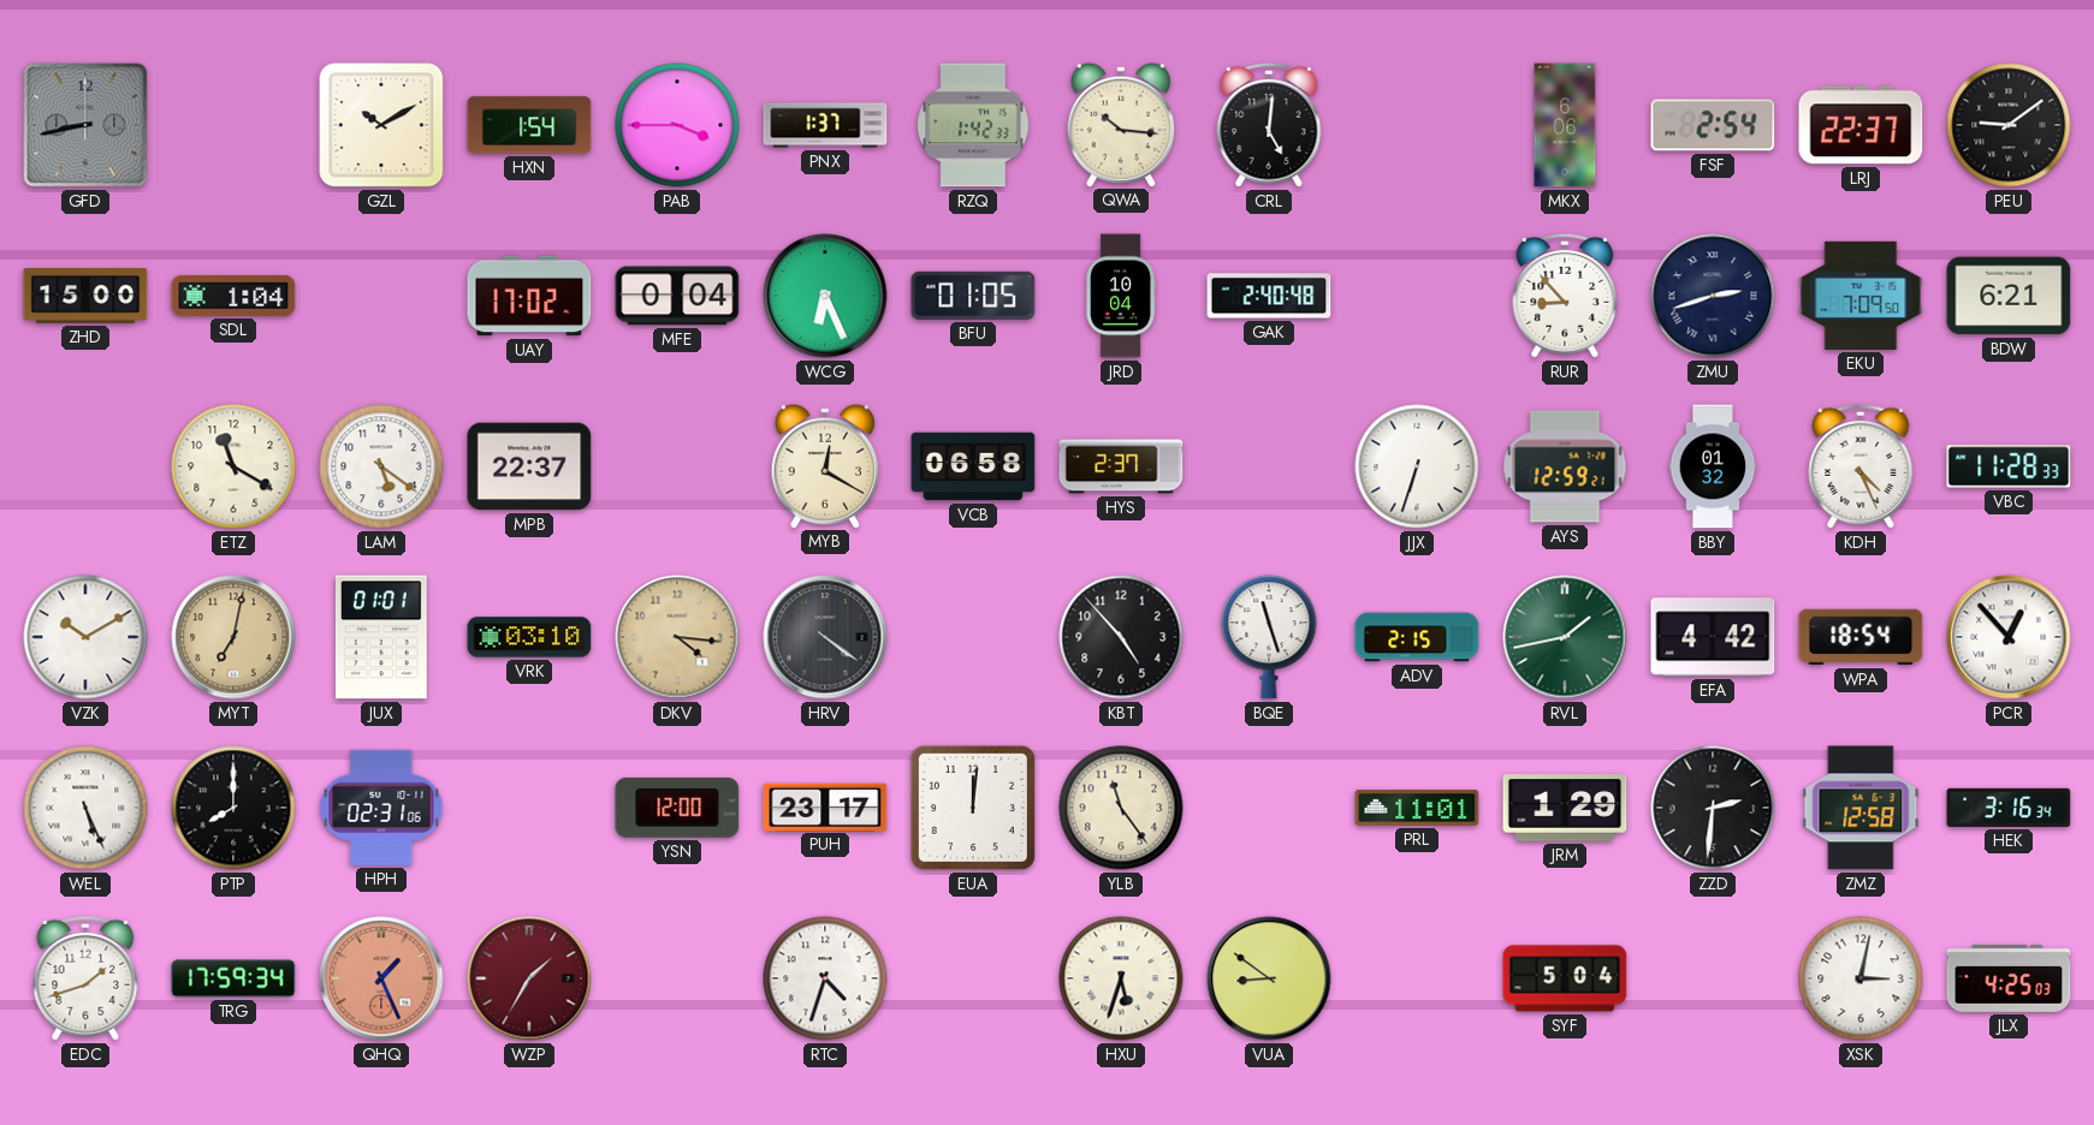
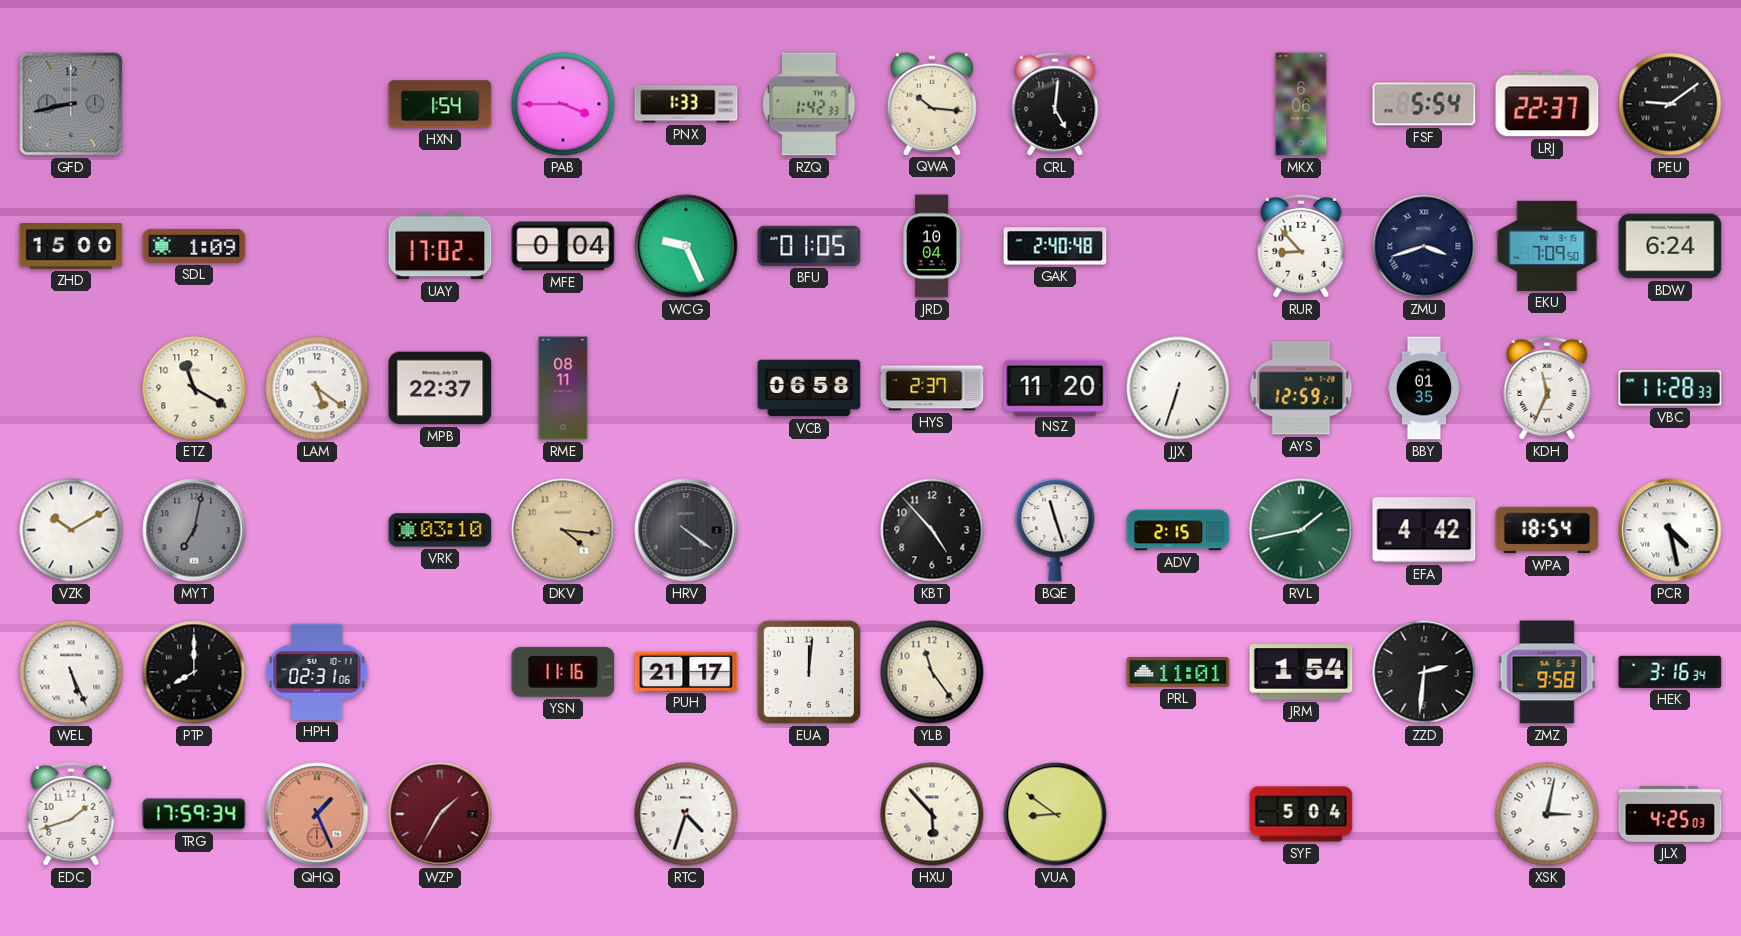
GZL: 10:10 -> none (381, 125)
PNX: 1:37 -> 1:33 (686, 104)
FSF: 2:54 -> 5:54 (1424, 104)
SDL: 1:04 -> 1:09 (194, 246)
WCG: 6:26 -> 9:26 (686, 246)
ZMU: 2:42 -> 3:42 (1424, 246)
BDW: 6:21 -> 6:24 (1670, 246)
RME: none -> 08:11 (563, 388)
MYB: 12:20 -> none (825, 465)
NSZ: none -> 11:20 (1055, 387)
BBY: 01:32 -> 01:35 (1424, 388)
KDH: 4:26 -> 11:34 (1547, 388)
MYT dial: champagne -> grey (194, 530)
JUX: 01:01 -> none (381, 637)
PCR: 12:53 -> 4:28 (1670, 530)
YSN: 12:00 -> 11:16 (563, 672)
PUH: 23:17 -> 21:17 (686, 671)
JRM: 1:29 -> 1:54 (1301, 672)
ZMZ: 12:58 -> 9:58 (1547, 672)
HXU: 5:33 -> 5:53 (932, 814)
